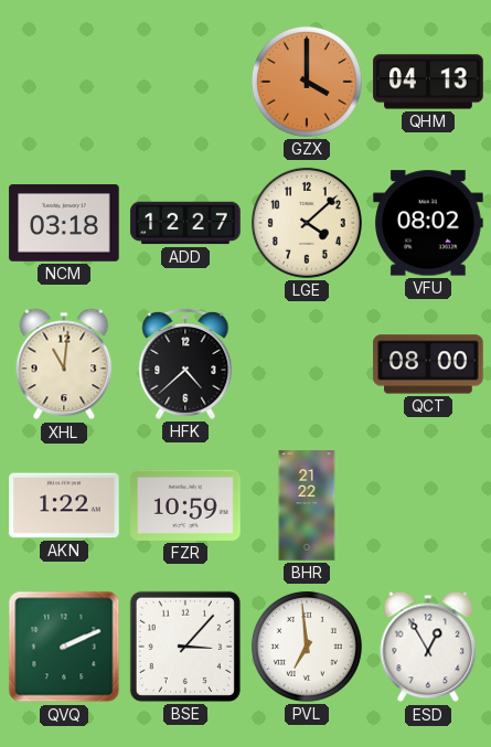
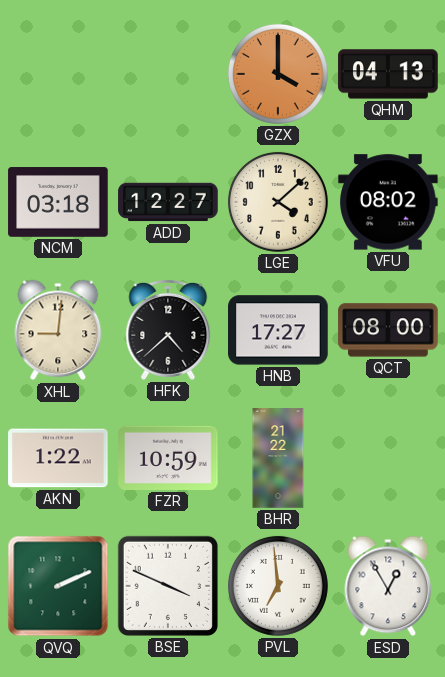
XHL: 11:01 -> 9:01 (58, 330)
HNB: none -> 17:27 (278, 330)
BSE: 3:07 -> 3:49 (168, 586)
